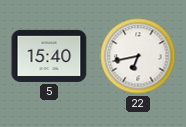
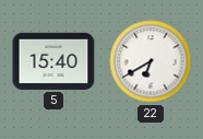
22: 6:43 -> 6:40 (151, 61)
